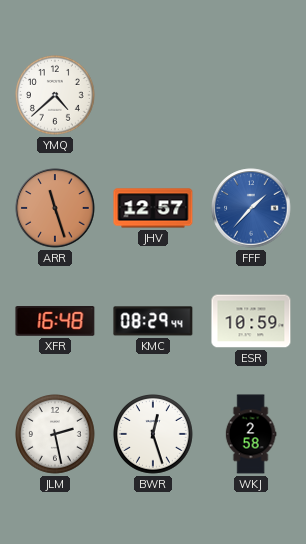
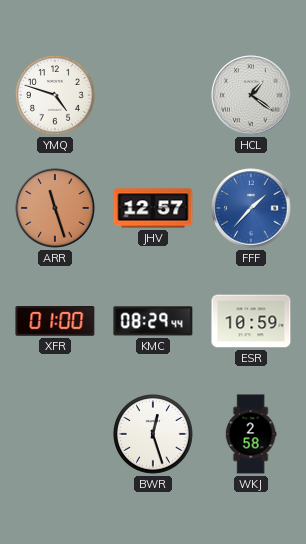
YMQ: 4:38 -> 4:48 (56, 96)
HCL: none -> 1:21 (251, 95)
XFR: 16:48 -> 01:00 (55, 321)
JLM: 2:28 -> none (56, 435)
